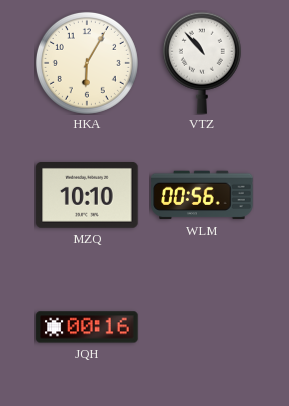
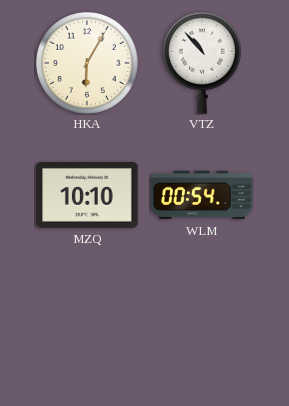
WLM: 00:56 -> 00:54 (202, 195)
JQH: 00:16 -> none (87, 327)
